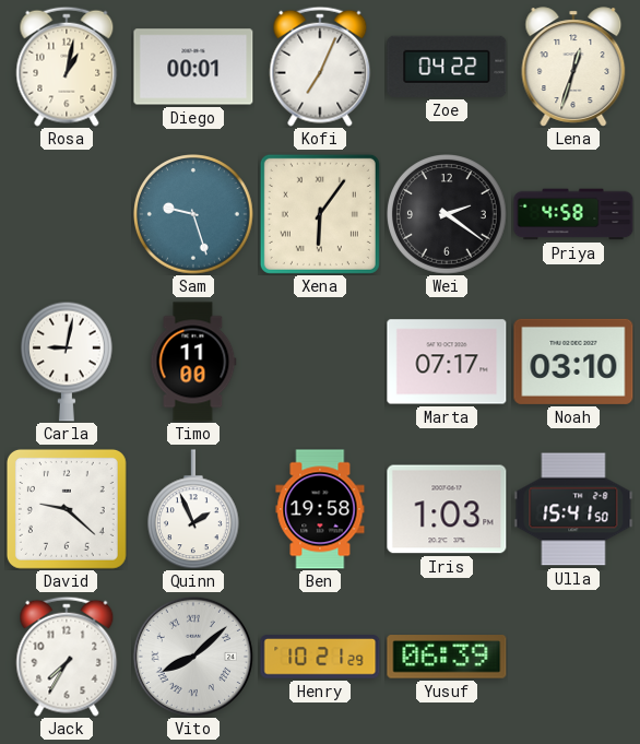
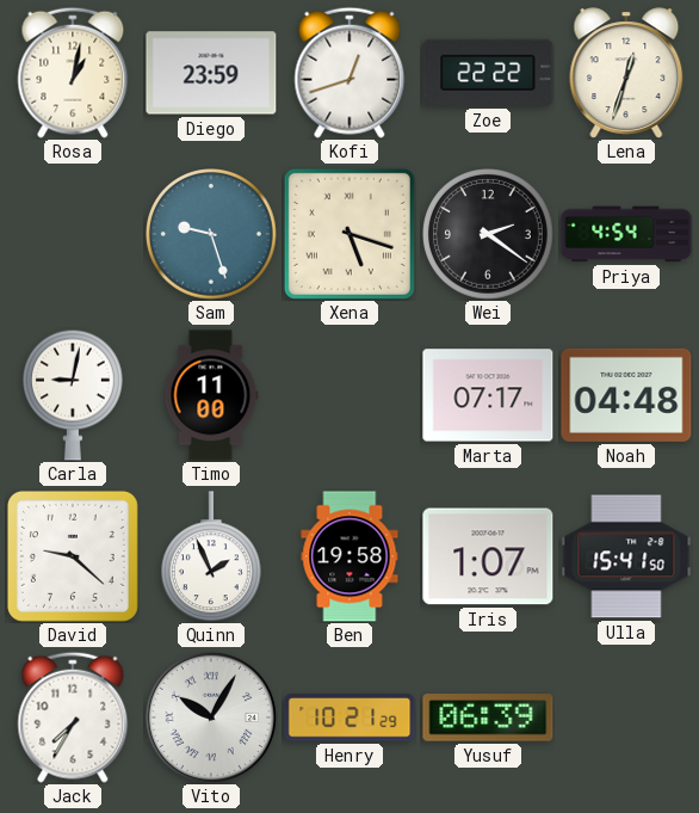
Diego: 00:01 -> 23:59 (211, 73)
Kofi: 7:04 -> 12:42 (349, 73)
Zoe: 04:22 -> 22:22 (488, 73)
Xena: 6:06 -> 5:18 (349, 234)
Priya: 4:58 -> 4:54 (626, 234)
Noah: 03:10 -> 04:48 (626, 395)
Iris: 1:03 -> 1:07 (488, 556)
Vito: 8:08 -> 10:05 (211, 717)
